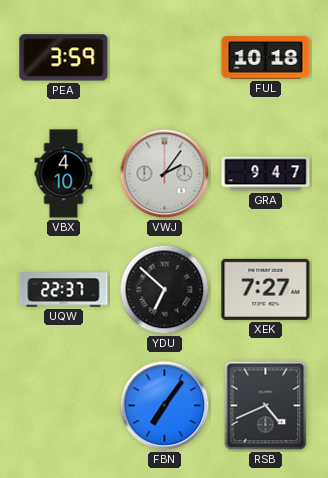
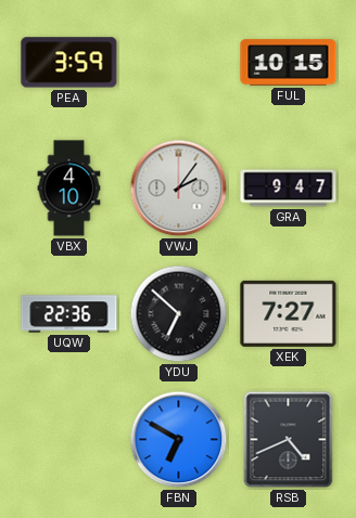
FUL: 10:18 -> 10:15 (289, 63)
UQW: 22:37 -> 22:36 (69, 314)
FBN: 7:06 -> 6:50 (179, 440)
